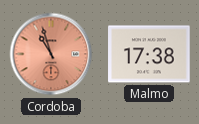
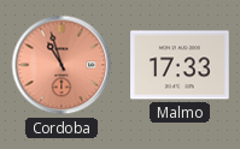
Malmo: 17:38 -> 17:33 (180, 65)
